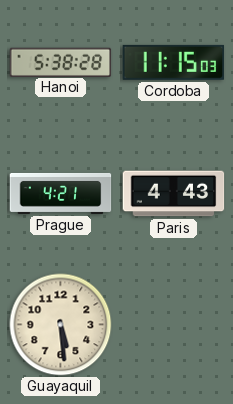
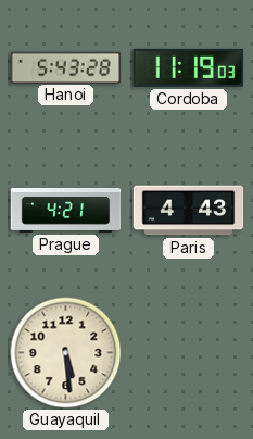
Hanoi: 5:38 -> 5:43 (66, 67)
Cordoba: 11:15 -> 11:19 (189, 67)
